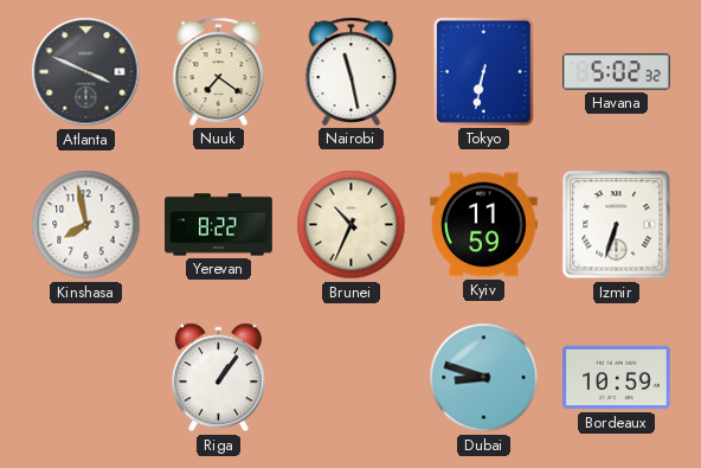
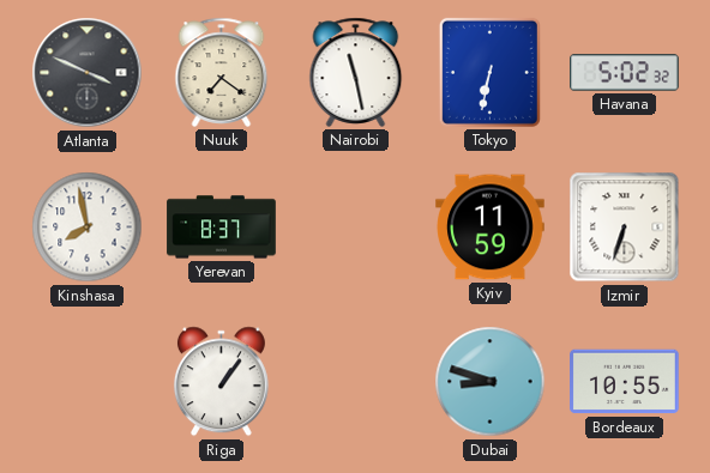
Yerevan: 8:22 -> 8:37 (222, 228)
Brunei: 10:34 -> none (352, 225)
Bordeaux: 10:59 -> 10:55 (625, 382)
